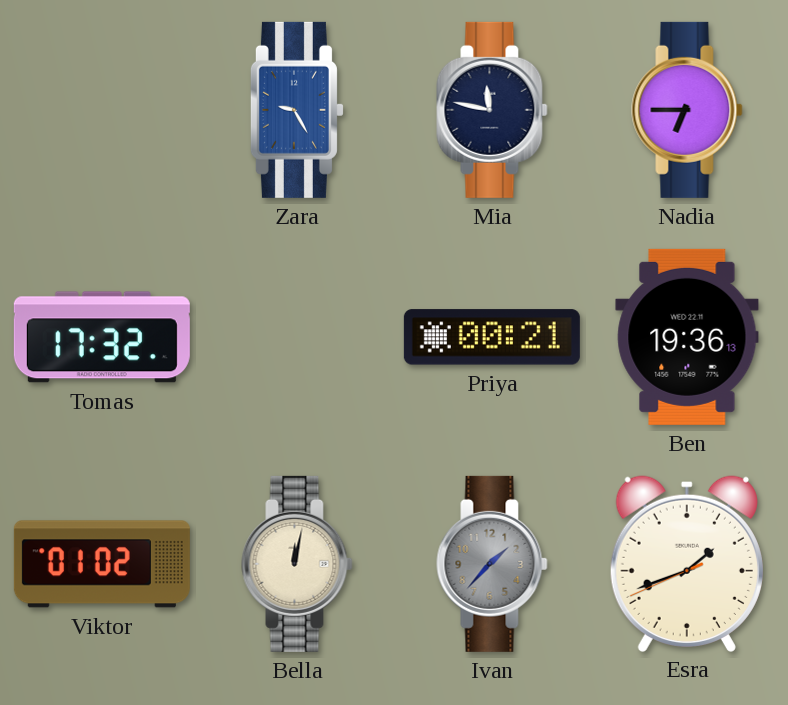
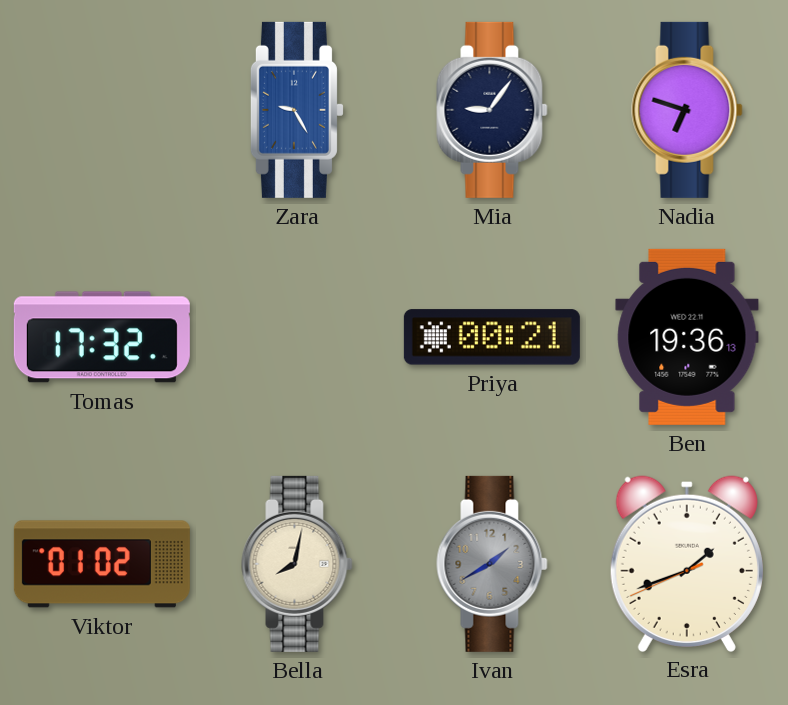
Mia: 11:47 -> 9:06 (492, 110)
Nadia: 6:45 -> 6:48 (687, 110)
Bella: 12:02 -> 8:02 (297, 564)
Ivan: 1:37 -> 1:40 (492, 564)
